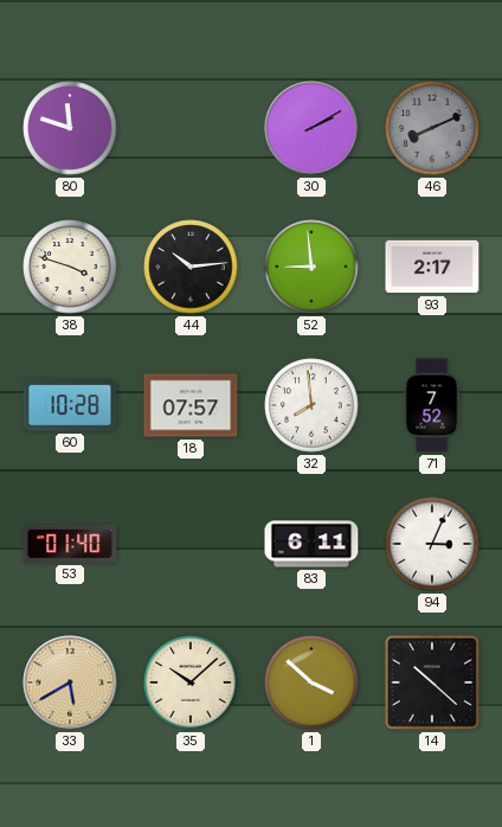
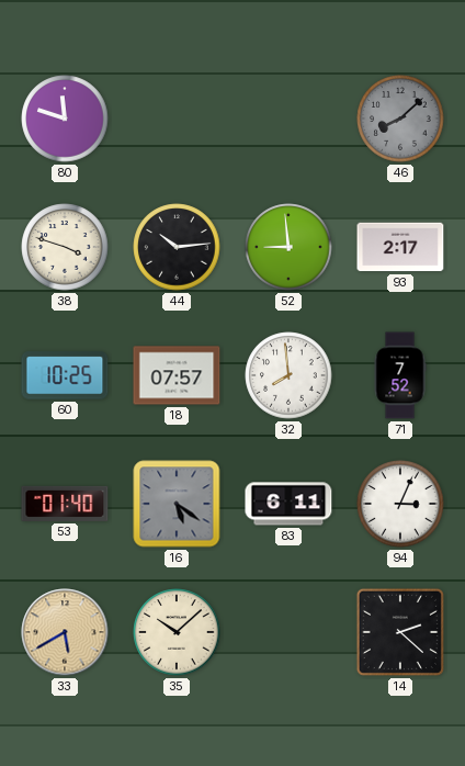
30: 2:10 -> none (311, 128)
46: 8:11 -> 8:08 (400, 119)
60: 10:28 -> 10:25 (65, 375)
16: none -> 5:21 (177, 504)
1: 3:52 -> none (311, 682)
14: 10:22 -> 2:22 (400, 632)
